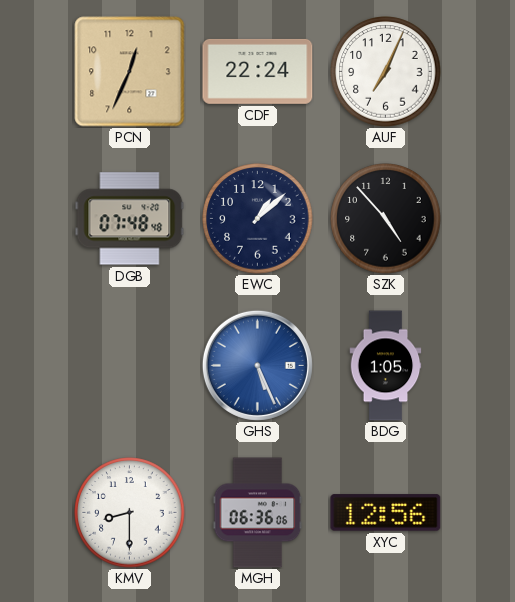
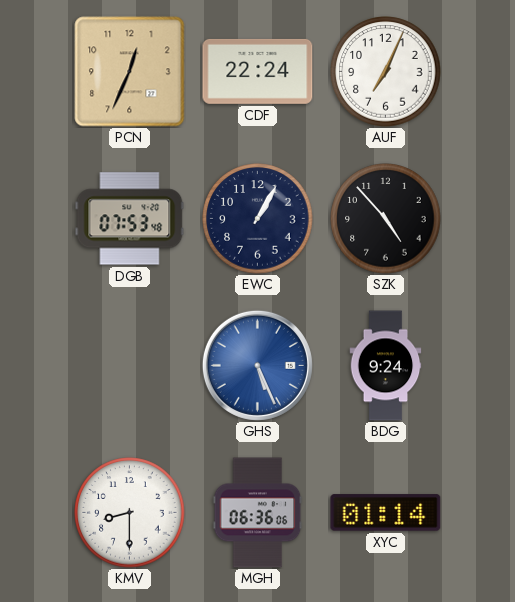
DGB: 07:48 -> 07:53 (130, 219)
EWC: 1:08 -> 1:05 (258, 219)
BDG: 1:05 -> 9:24 (386, 366)
XYC: 12:56 -> 01:14 (386, 513)
